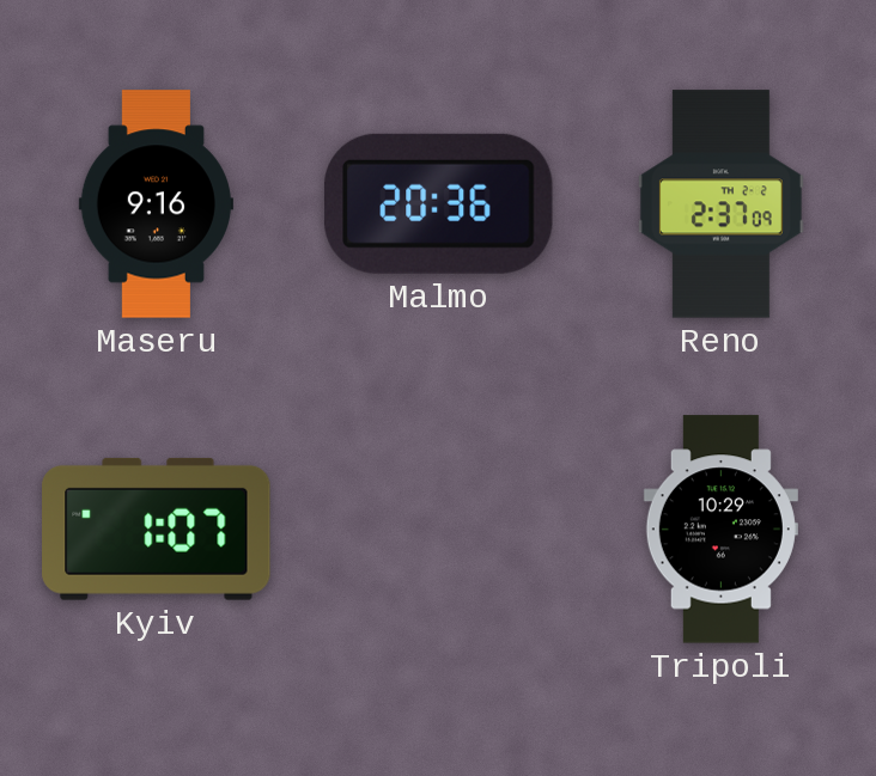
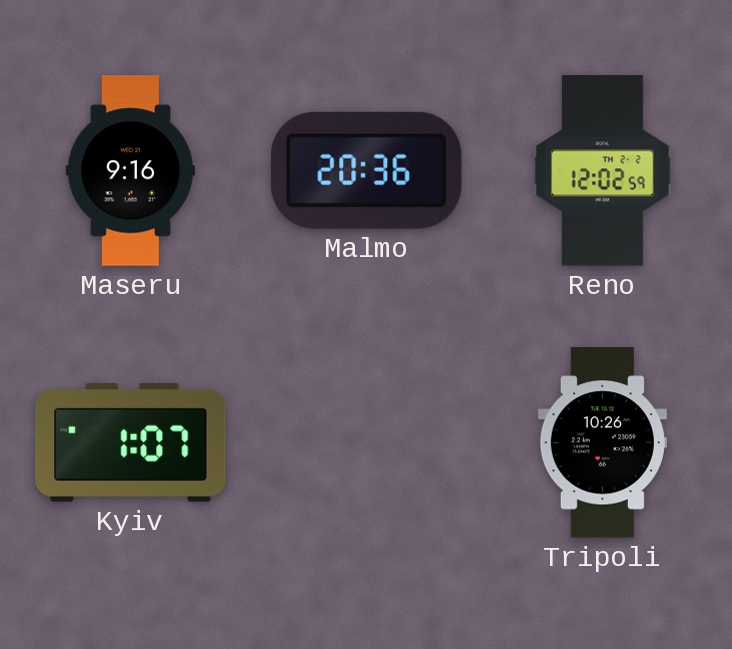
Reno: 2:37 -> 12:02 (602, 171)
Tripoli: 10:29 -> 10:26 (602, 443)
